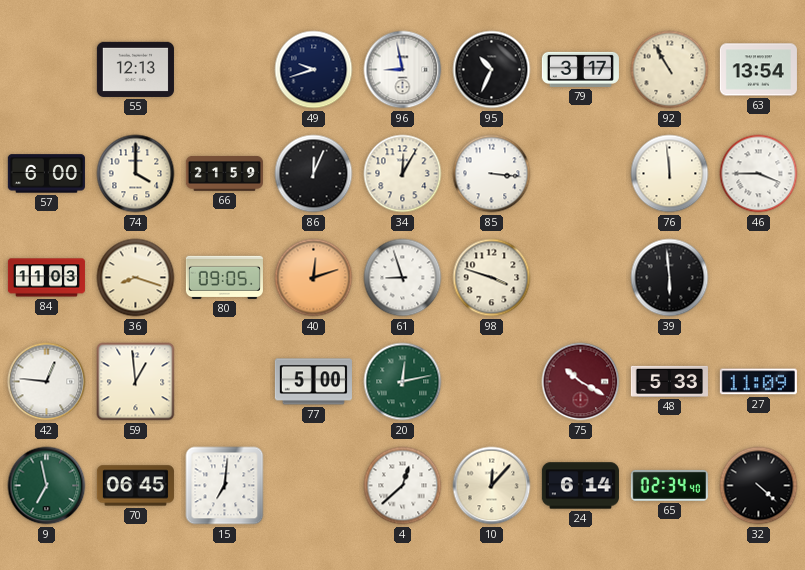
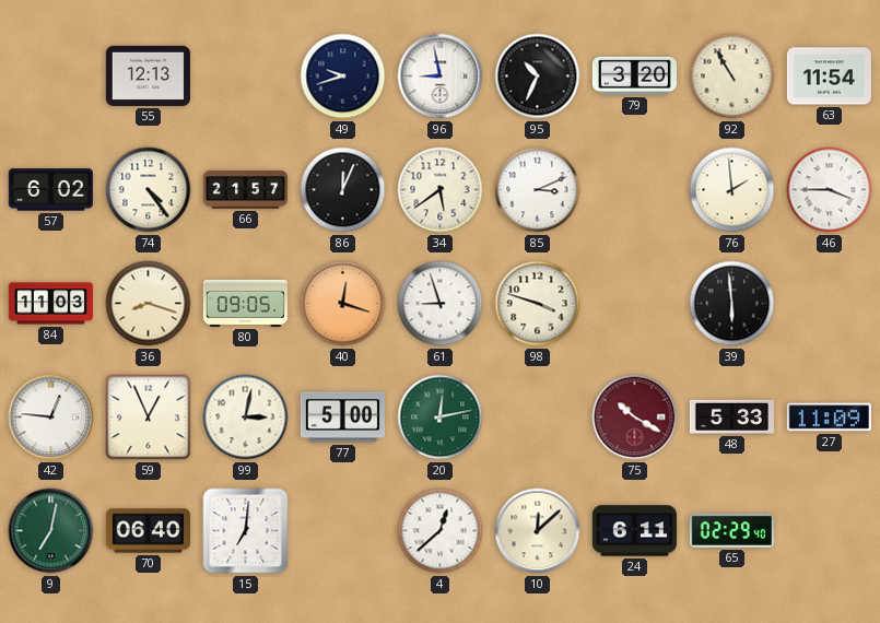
79: 3:17 -> 3:20 (634, 75)
63: 13:54 -> 11:54 (829, 77)
57: 6:00 -> 6:02 (50, 190)
74: 4:00 -> 4:24 (149, 190)
66: 21:59 -> 21:57 (245, 189)
34: 12:05 -> 5:39 (441, 190)
85: 3:16 -> 3:11 (538, 190)
76: 11:59 -> 1:59 (732, 190)
40: 12:12 -> 12:18 (343, 304)
59: 12:59 -> 12:56 (149, 418)
99: none -> 3:02 (246, 418)
9: 6:58 -> 7:02 (51, 531)
70: 06:45 -> 06:40 (148, 531)
10: 12:07 -> 12:08 (538, 531)
24: 6:14 -> 6:11 (634, 531)
65: 02:34 -> 02:29 (731, 530)
32: 4:22 -> none (759, 486)
